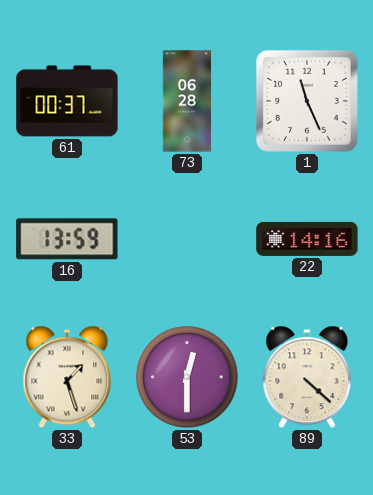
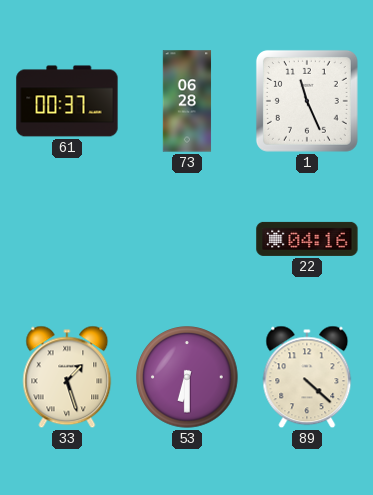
16: 13:59 -> none (67, 239)
22: 14:16 -> 04:16 (307, 239)
53: 12:30 -> 6:30 (187, 377)
